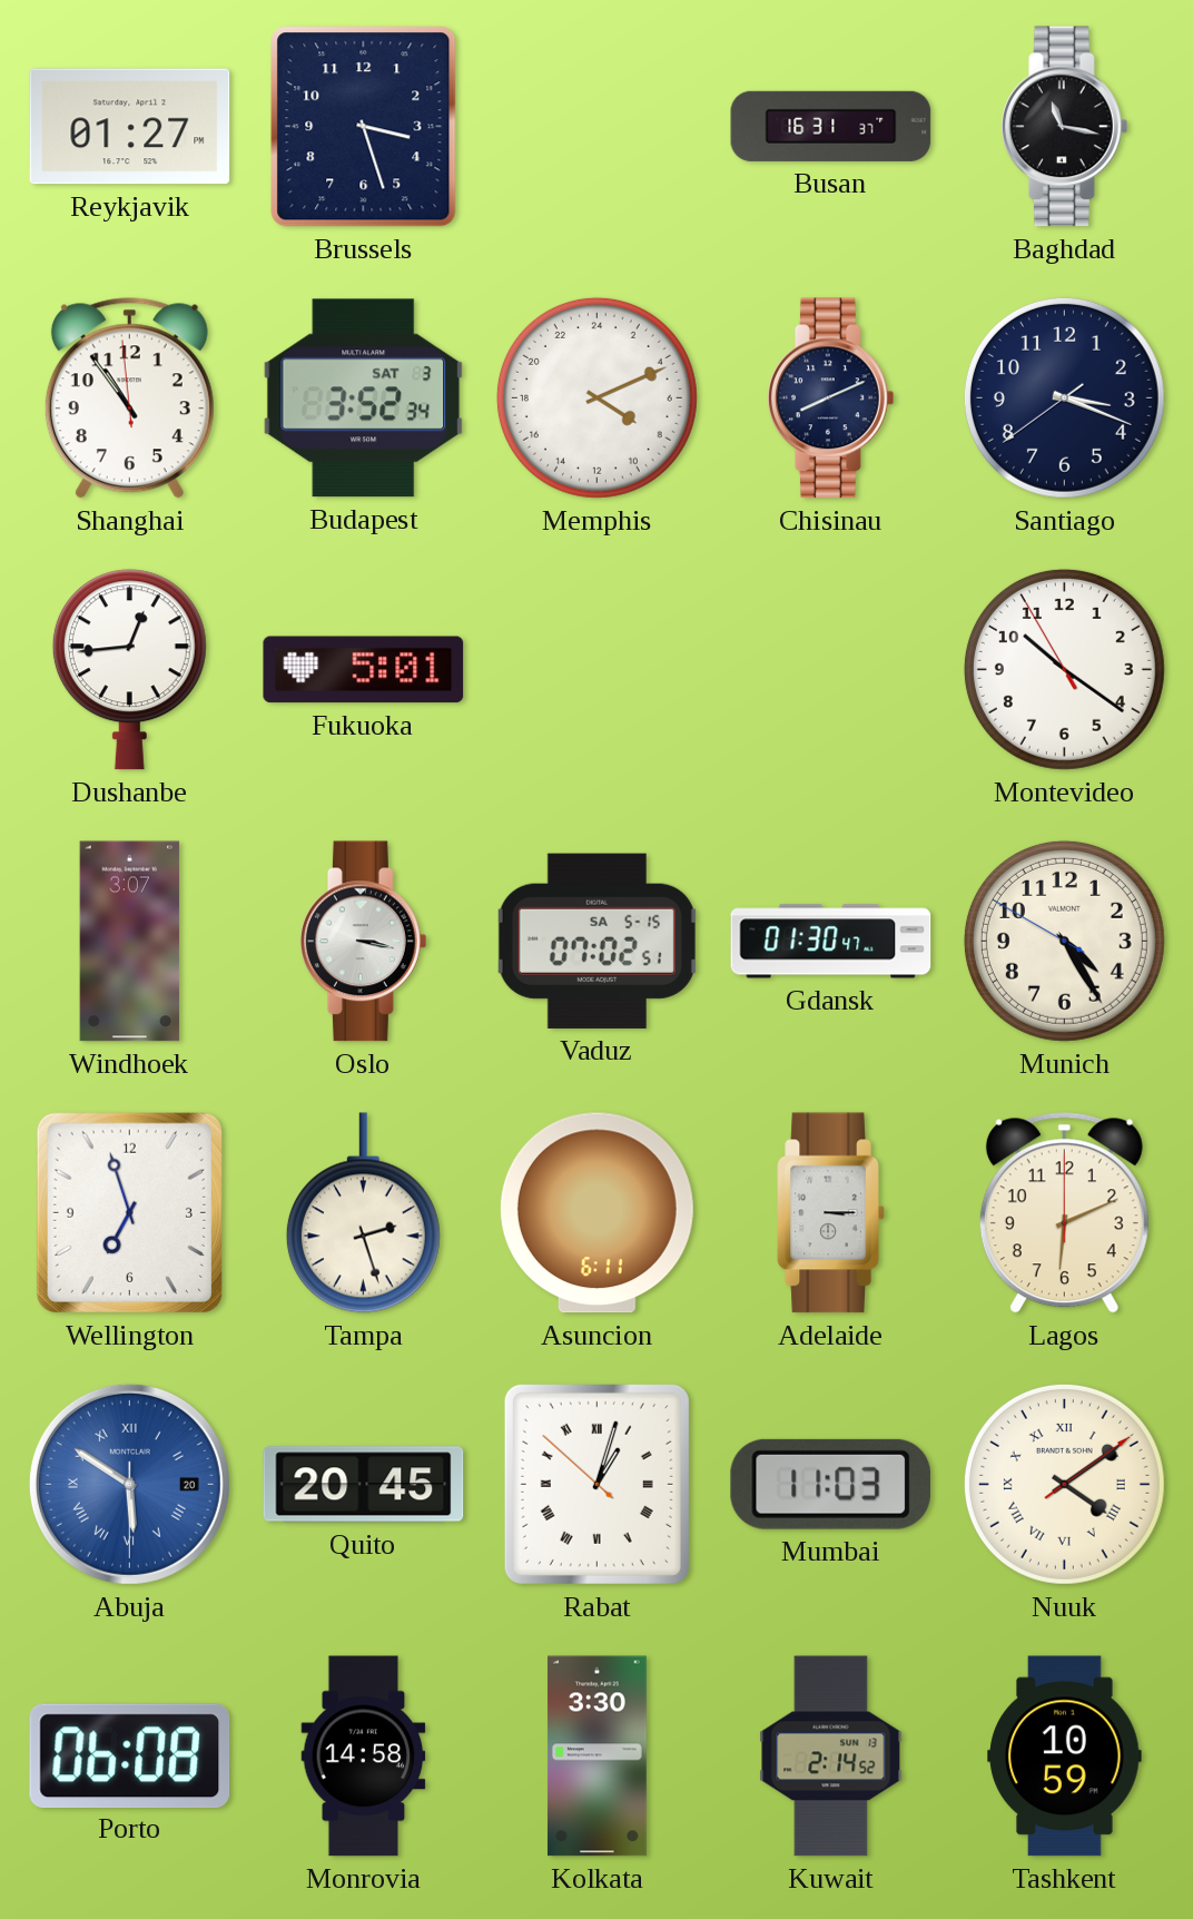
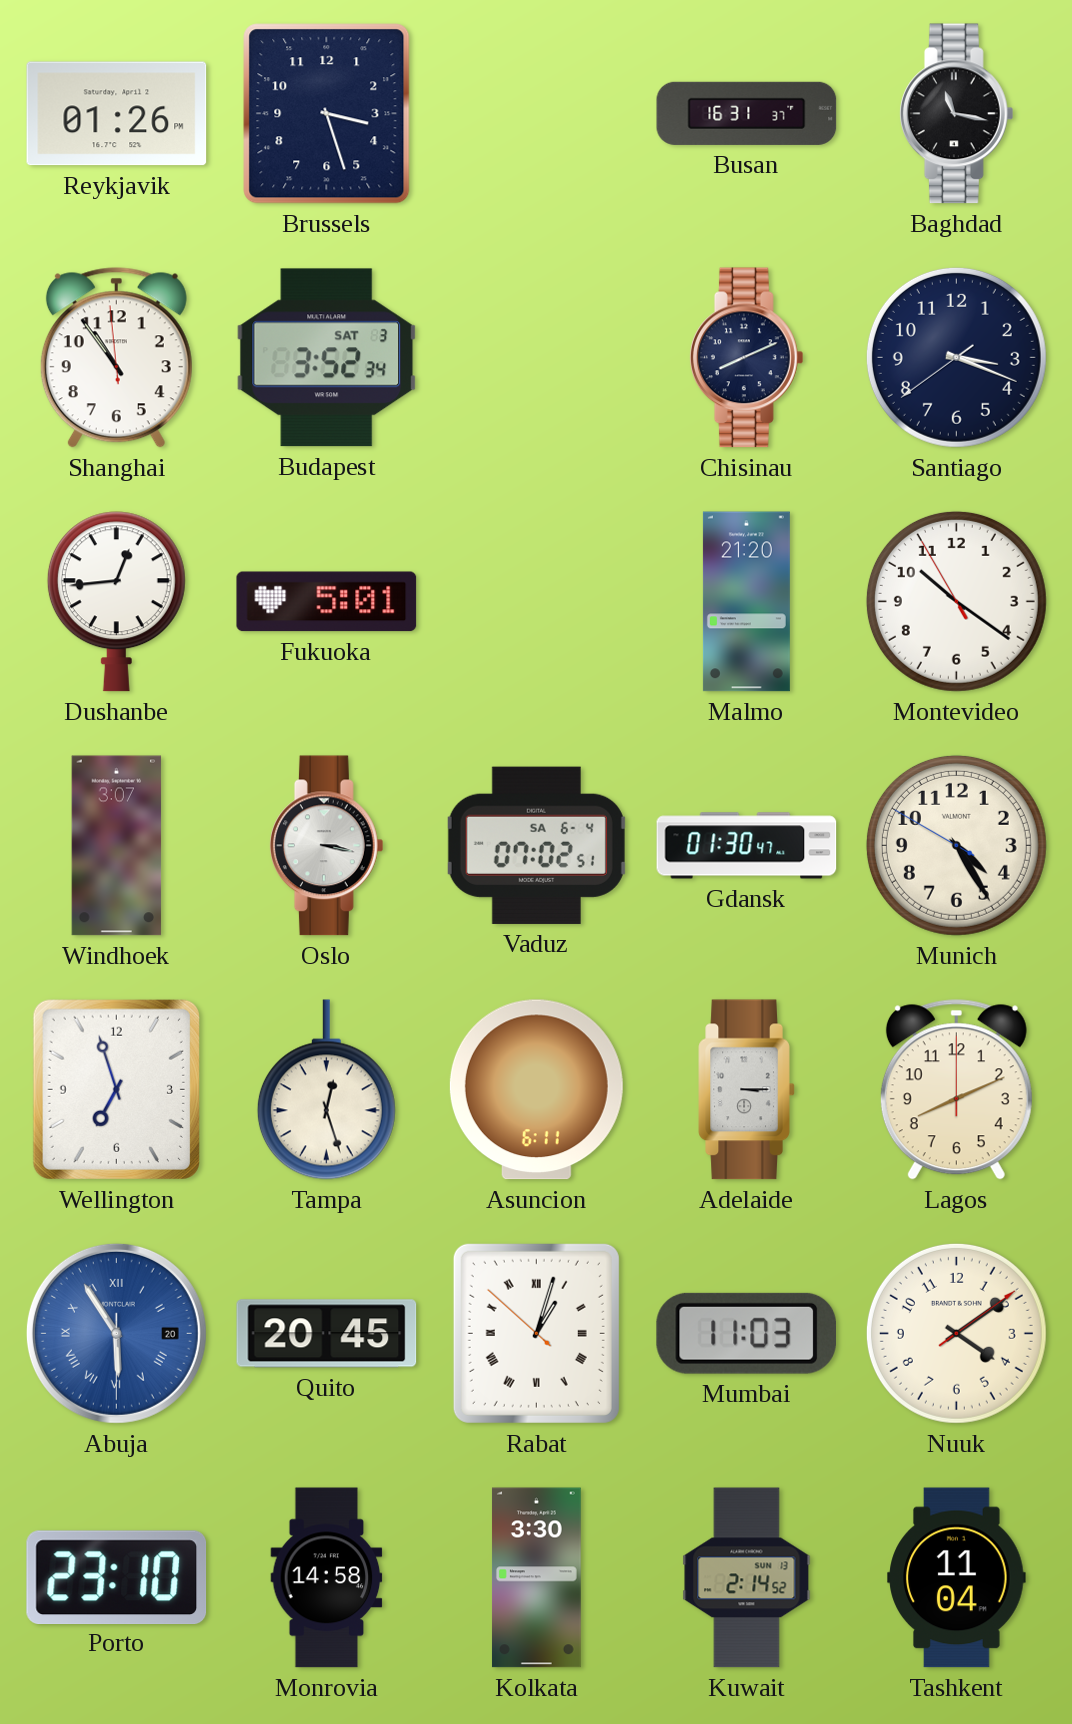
Reykjavik: 01:27 -> 01:26 (117, 114)
Memphis: 8:11 -> none (596, 397)
Malmo: none -> 21:20 (746, 602)
Vaduz date: SA 5-15 -> SA 6-4 (536, 845)
Tampa: 2:27 -> 12:27 (326, 1090)
Lagos: 6:11 -> 8:11 (956, 1090)
Abuja: 5:50 -> 5:54 (116, 1333)
Nuuk numerals: Roman -> Arabic (956, 1333)
Porto: 06:08 -> 23:10 (117, 1577)
Tashkent: 10:59 -> 11:04 (957, 1578)
